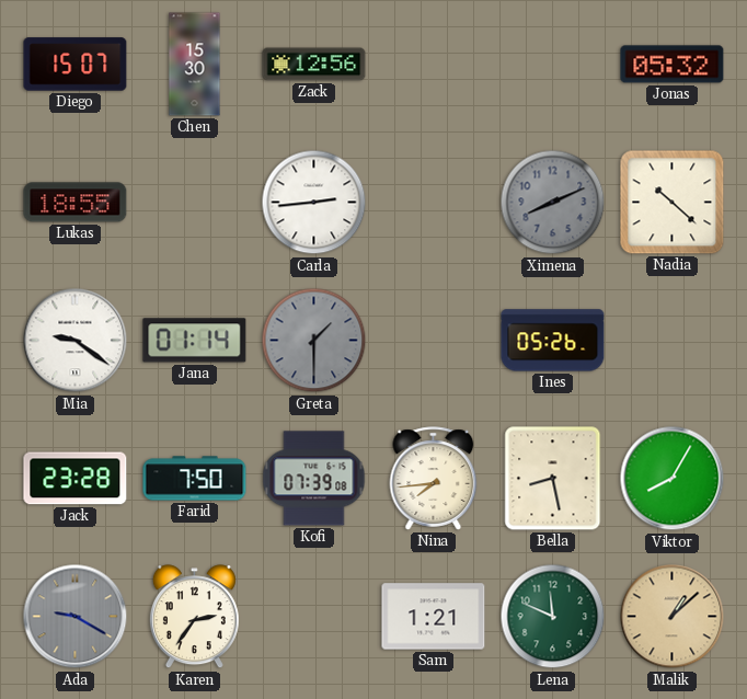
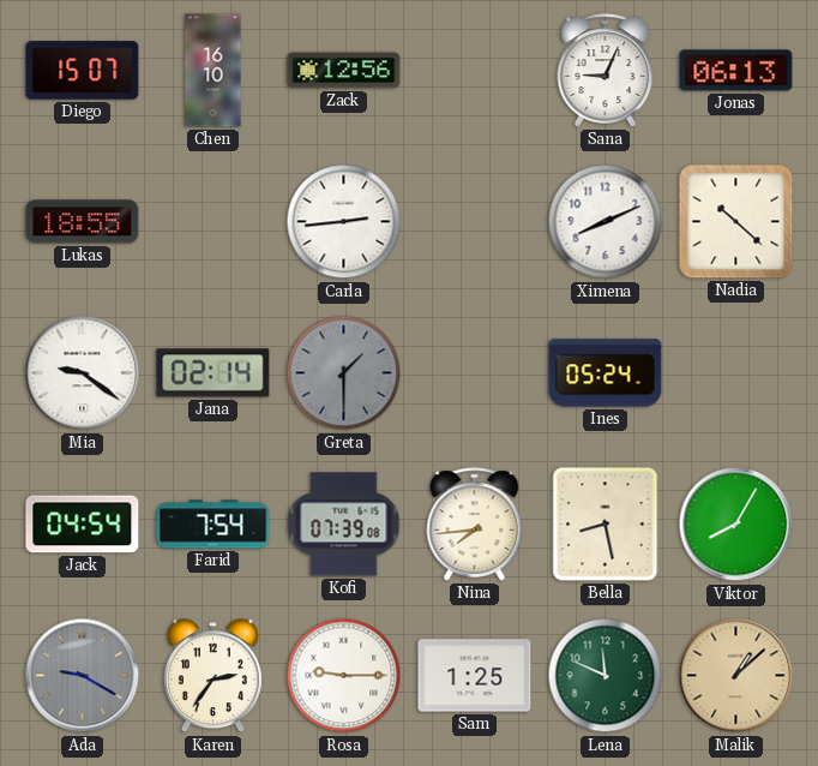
Chen: 15:30 -> 16:10 (213, 71)
Sana: none -> 9:04 (606, 71)
Jonas: 05:32 -> 06:13 (736, 71)
Ximena dial: grey -> white (606, 222)
Jana: 01:14 -> 02:14 (213, 373)
Ines: 05:26 -> 05:24 (606, 373)
Jack: 23:28 -> 04:54 (83, 525)
Farid: 7:50 -> 7:54 (213, 525)
Rosa: none -> 9:15 (344, 676)
Sam: 1:21 -> 1:25 (475, 676)
